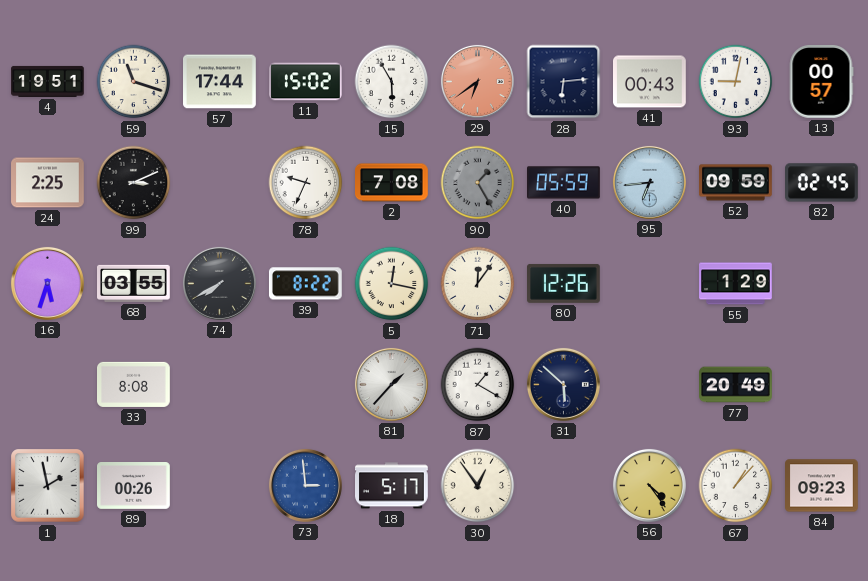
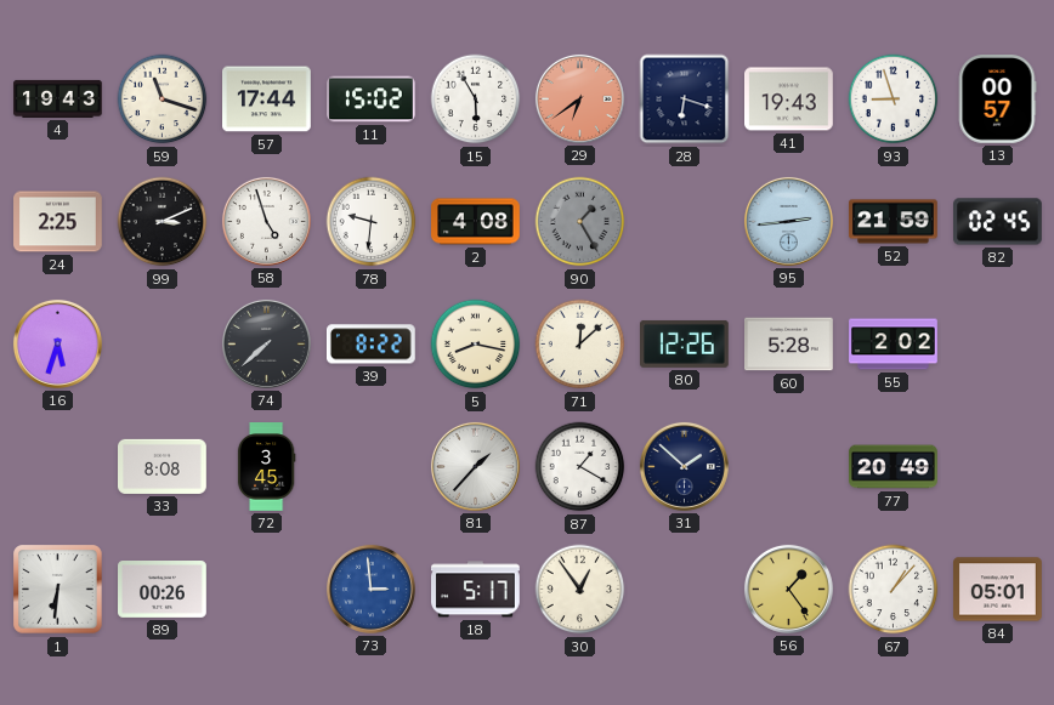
4: 19:51 -> 19:43 (58, 98)
28: 6:14 -> 6:18 (685, 100)
41: 00:43 -> 19:43 (789, 100)
93: 9:02 -> 8:57 (894, 100)
58: none -> 4:57 (266, 221)
78: 9:34 -> 9:31 (372, 222)
2: 7:08 -> 4:08 (476, 222)
40: 05:59 -> none (564, 183)
95: 6:44 -> 2:44 (788, 221)
52: 09:59 -> 21:59 (894, 222)
68: 03:55 -> none (134, 283)
74: 7:40 -> 7:38 (266, 343)
5: 12:17 -> 8:17 (476, 345)
71: 12:06 -> 12:08 (580, 345)
60: none -> 5:28 (789, 345)
55: 1:29 -> 2:02 (894, 345)
72: none -> 3:45 (266, 467)
31: 5:52 -> 1:52 (684, 466)
1: 1:58 -> 6:31 (58, 590)
56: 4:24 -> 1:24 (788, 589)
84: 09:23 -> 05:01 (998, 590)
